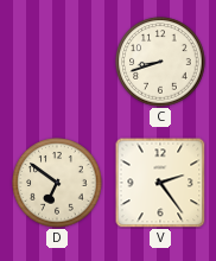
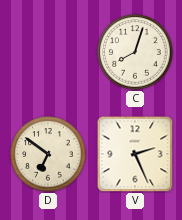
C: 8:42 -> 8:03 (135, 52)
V: 2:24 -> 2:26 (135, 154)
